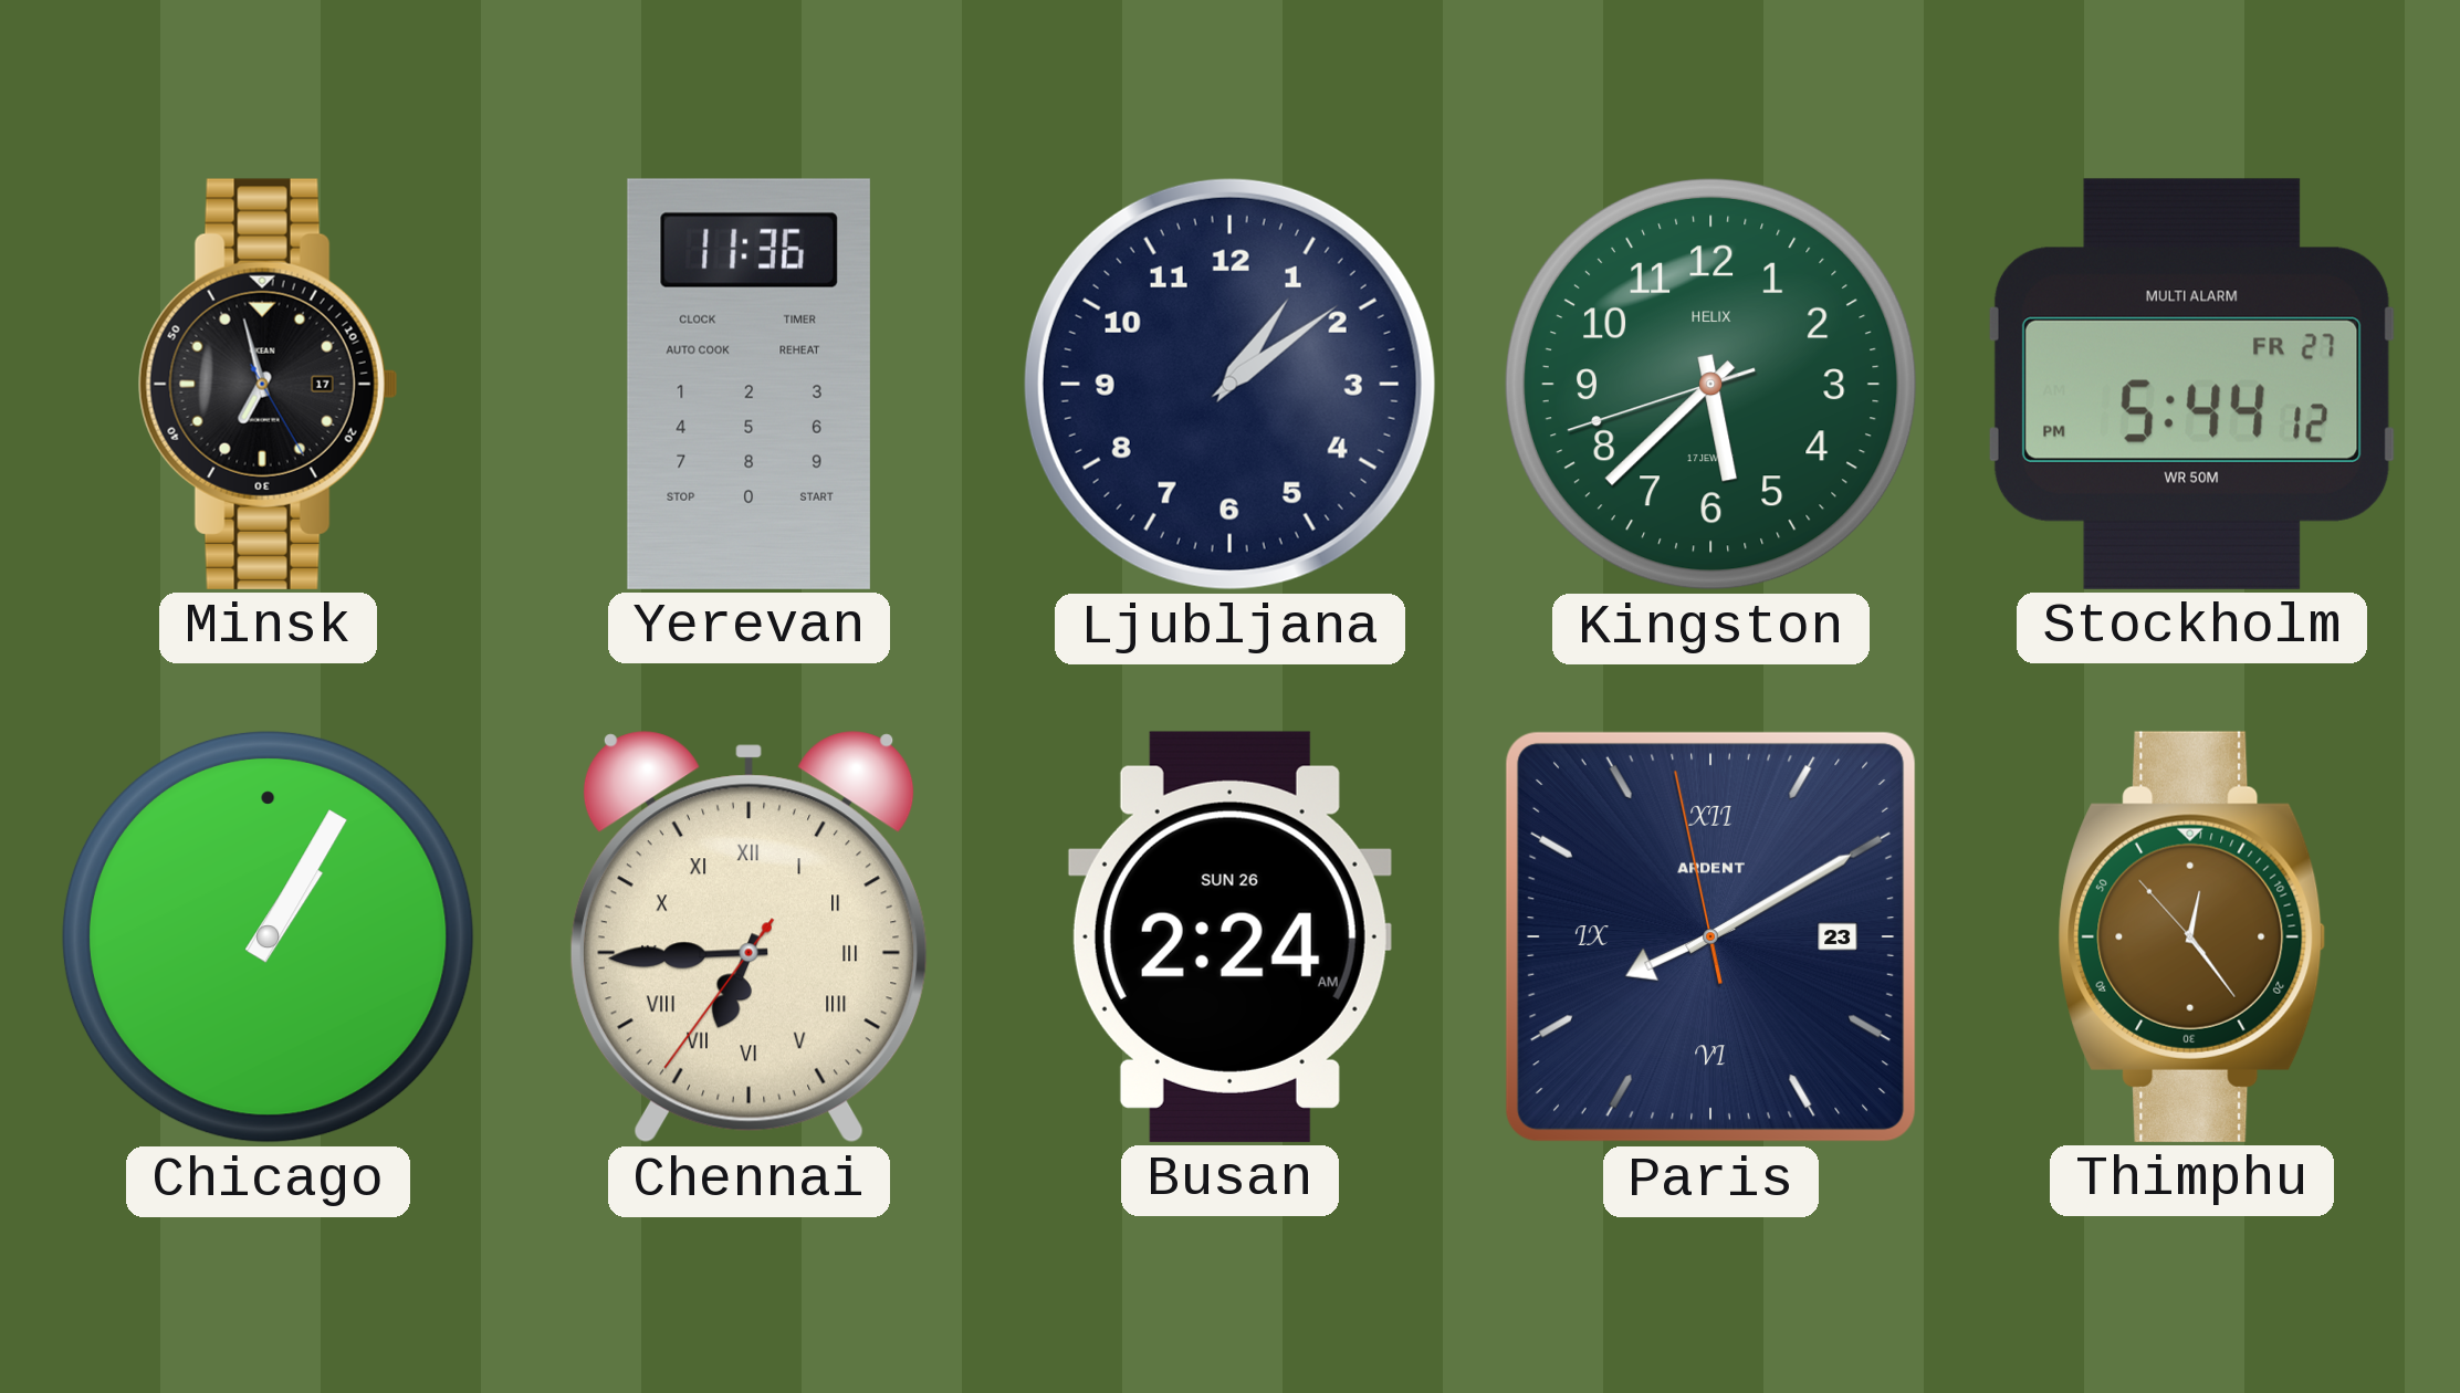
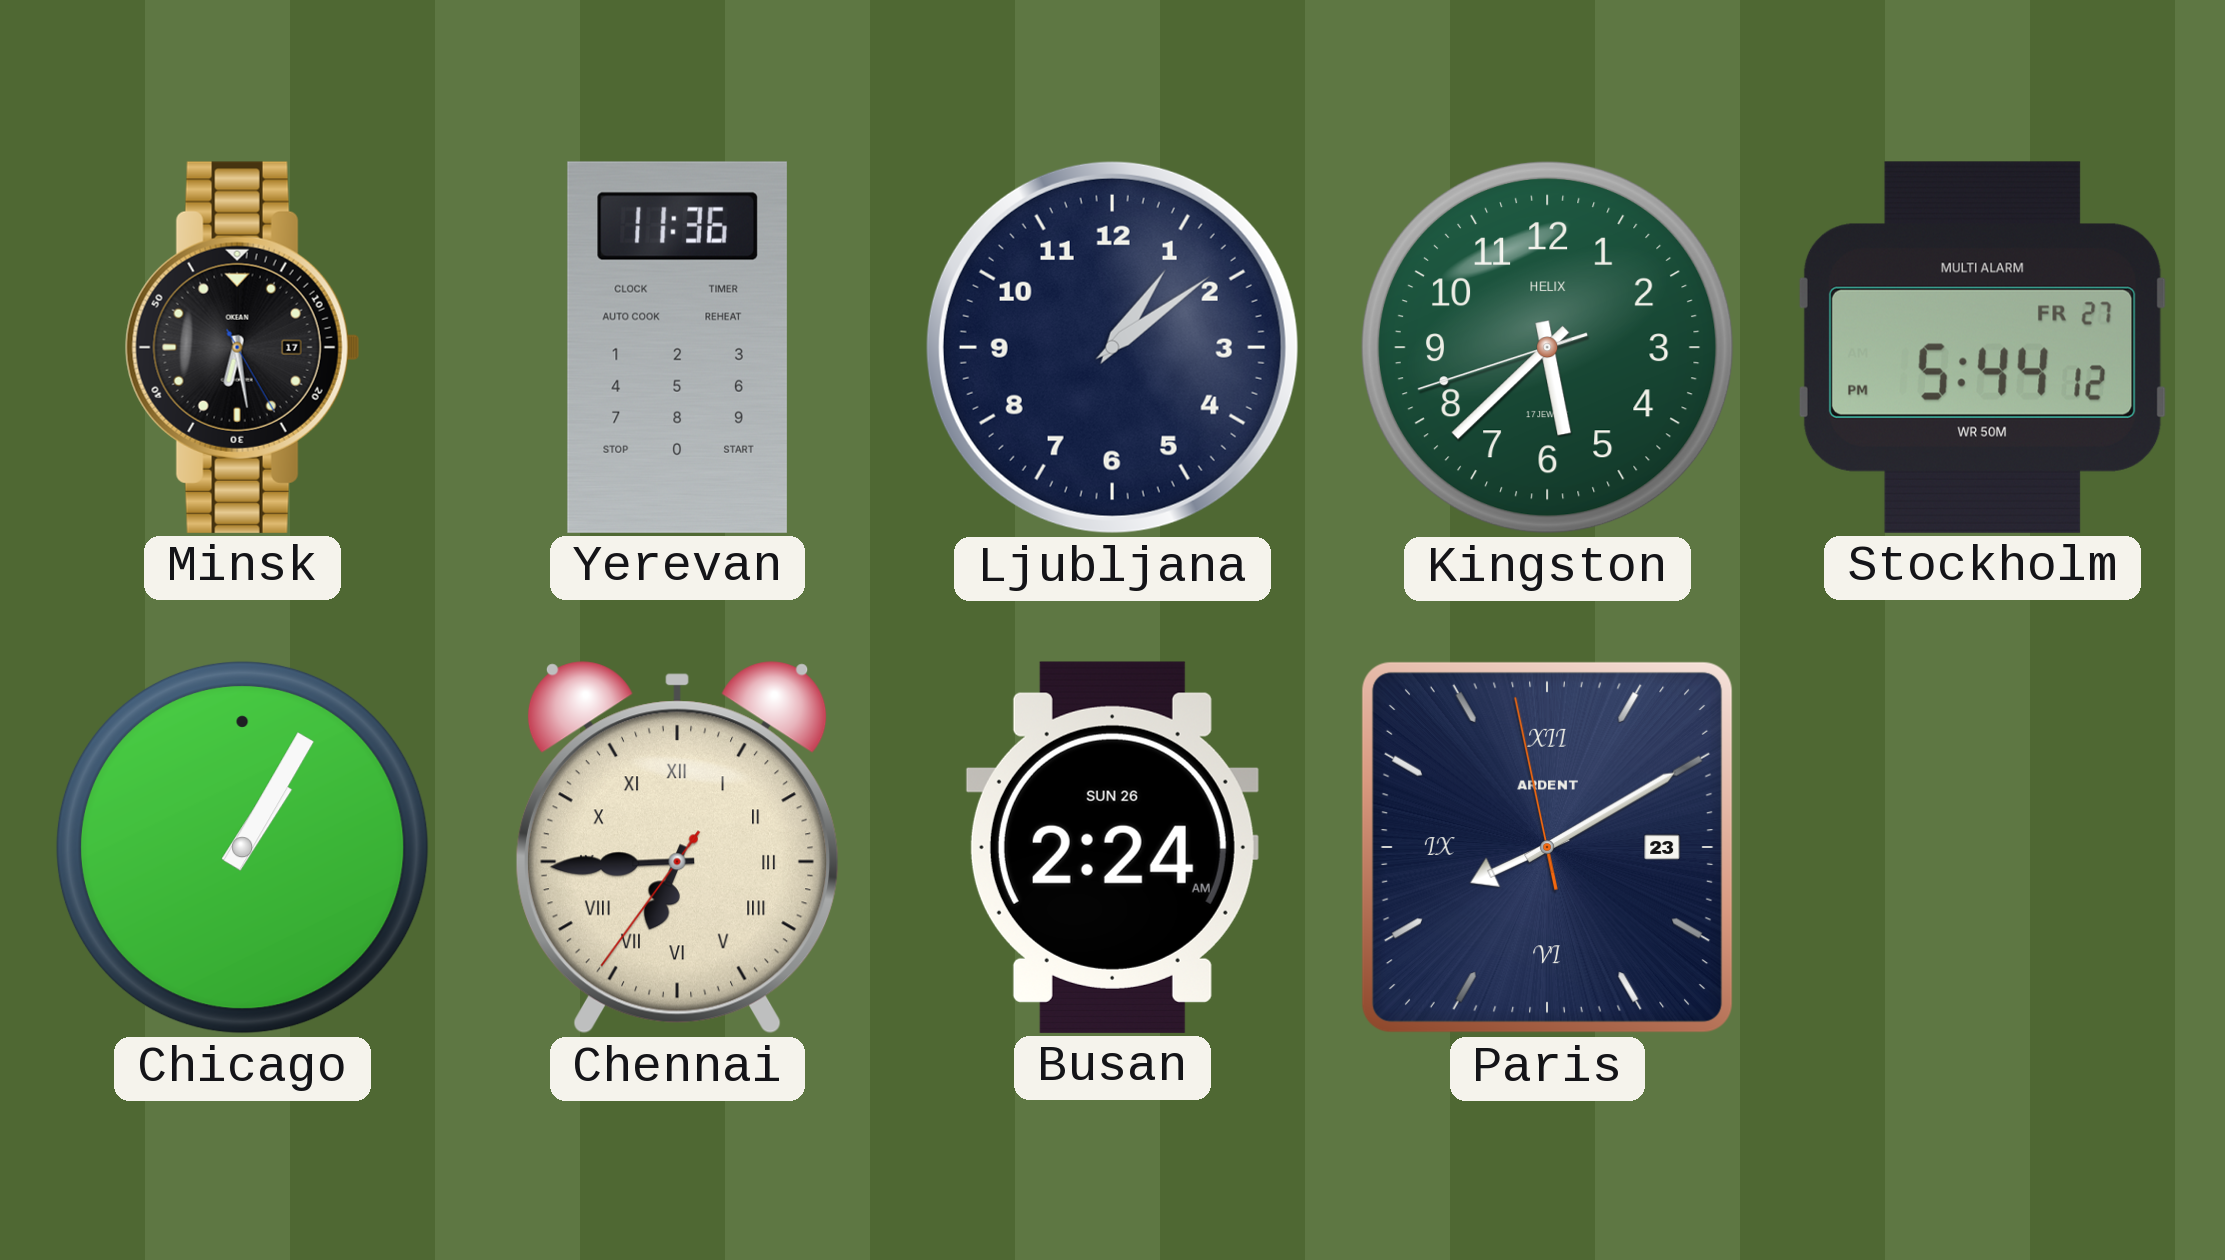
Minsk: 6:57 -> 6:28 (242, 347)
Thimphu: 12:23 -> none (2192, 936)
